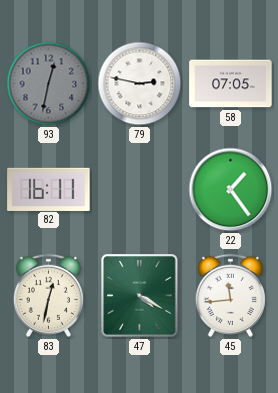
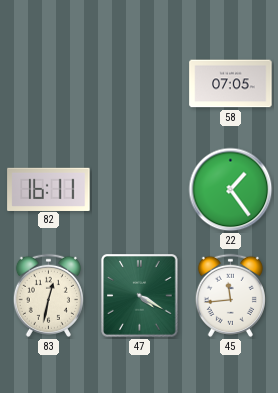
93: 12:32 -> none (49, 84)
79: 2:47 -> none (140, 84)
